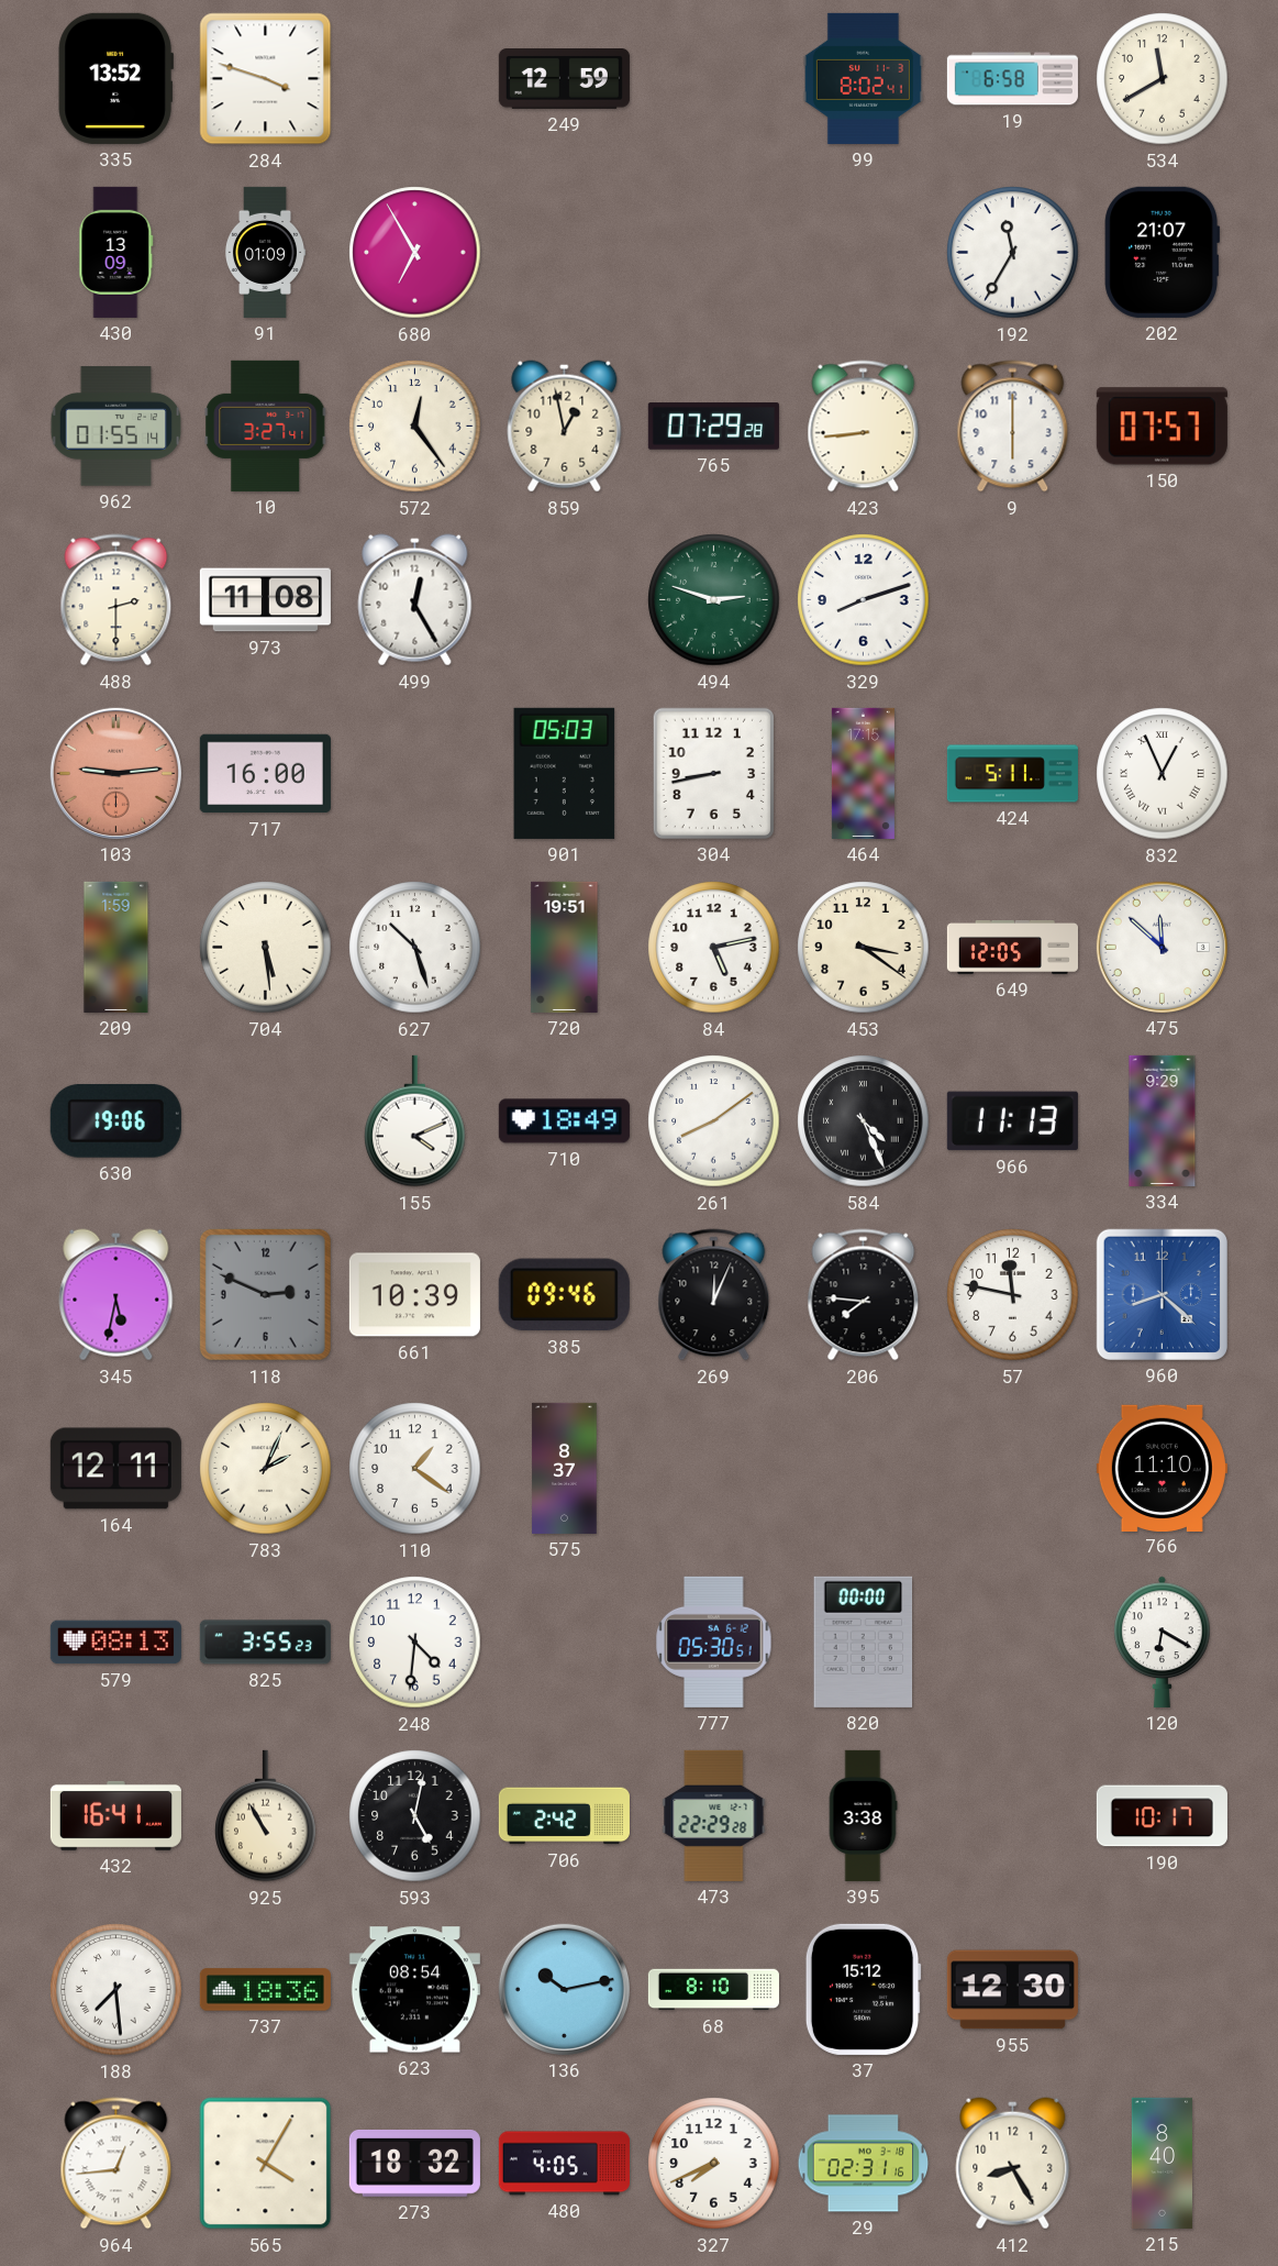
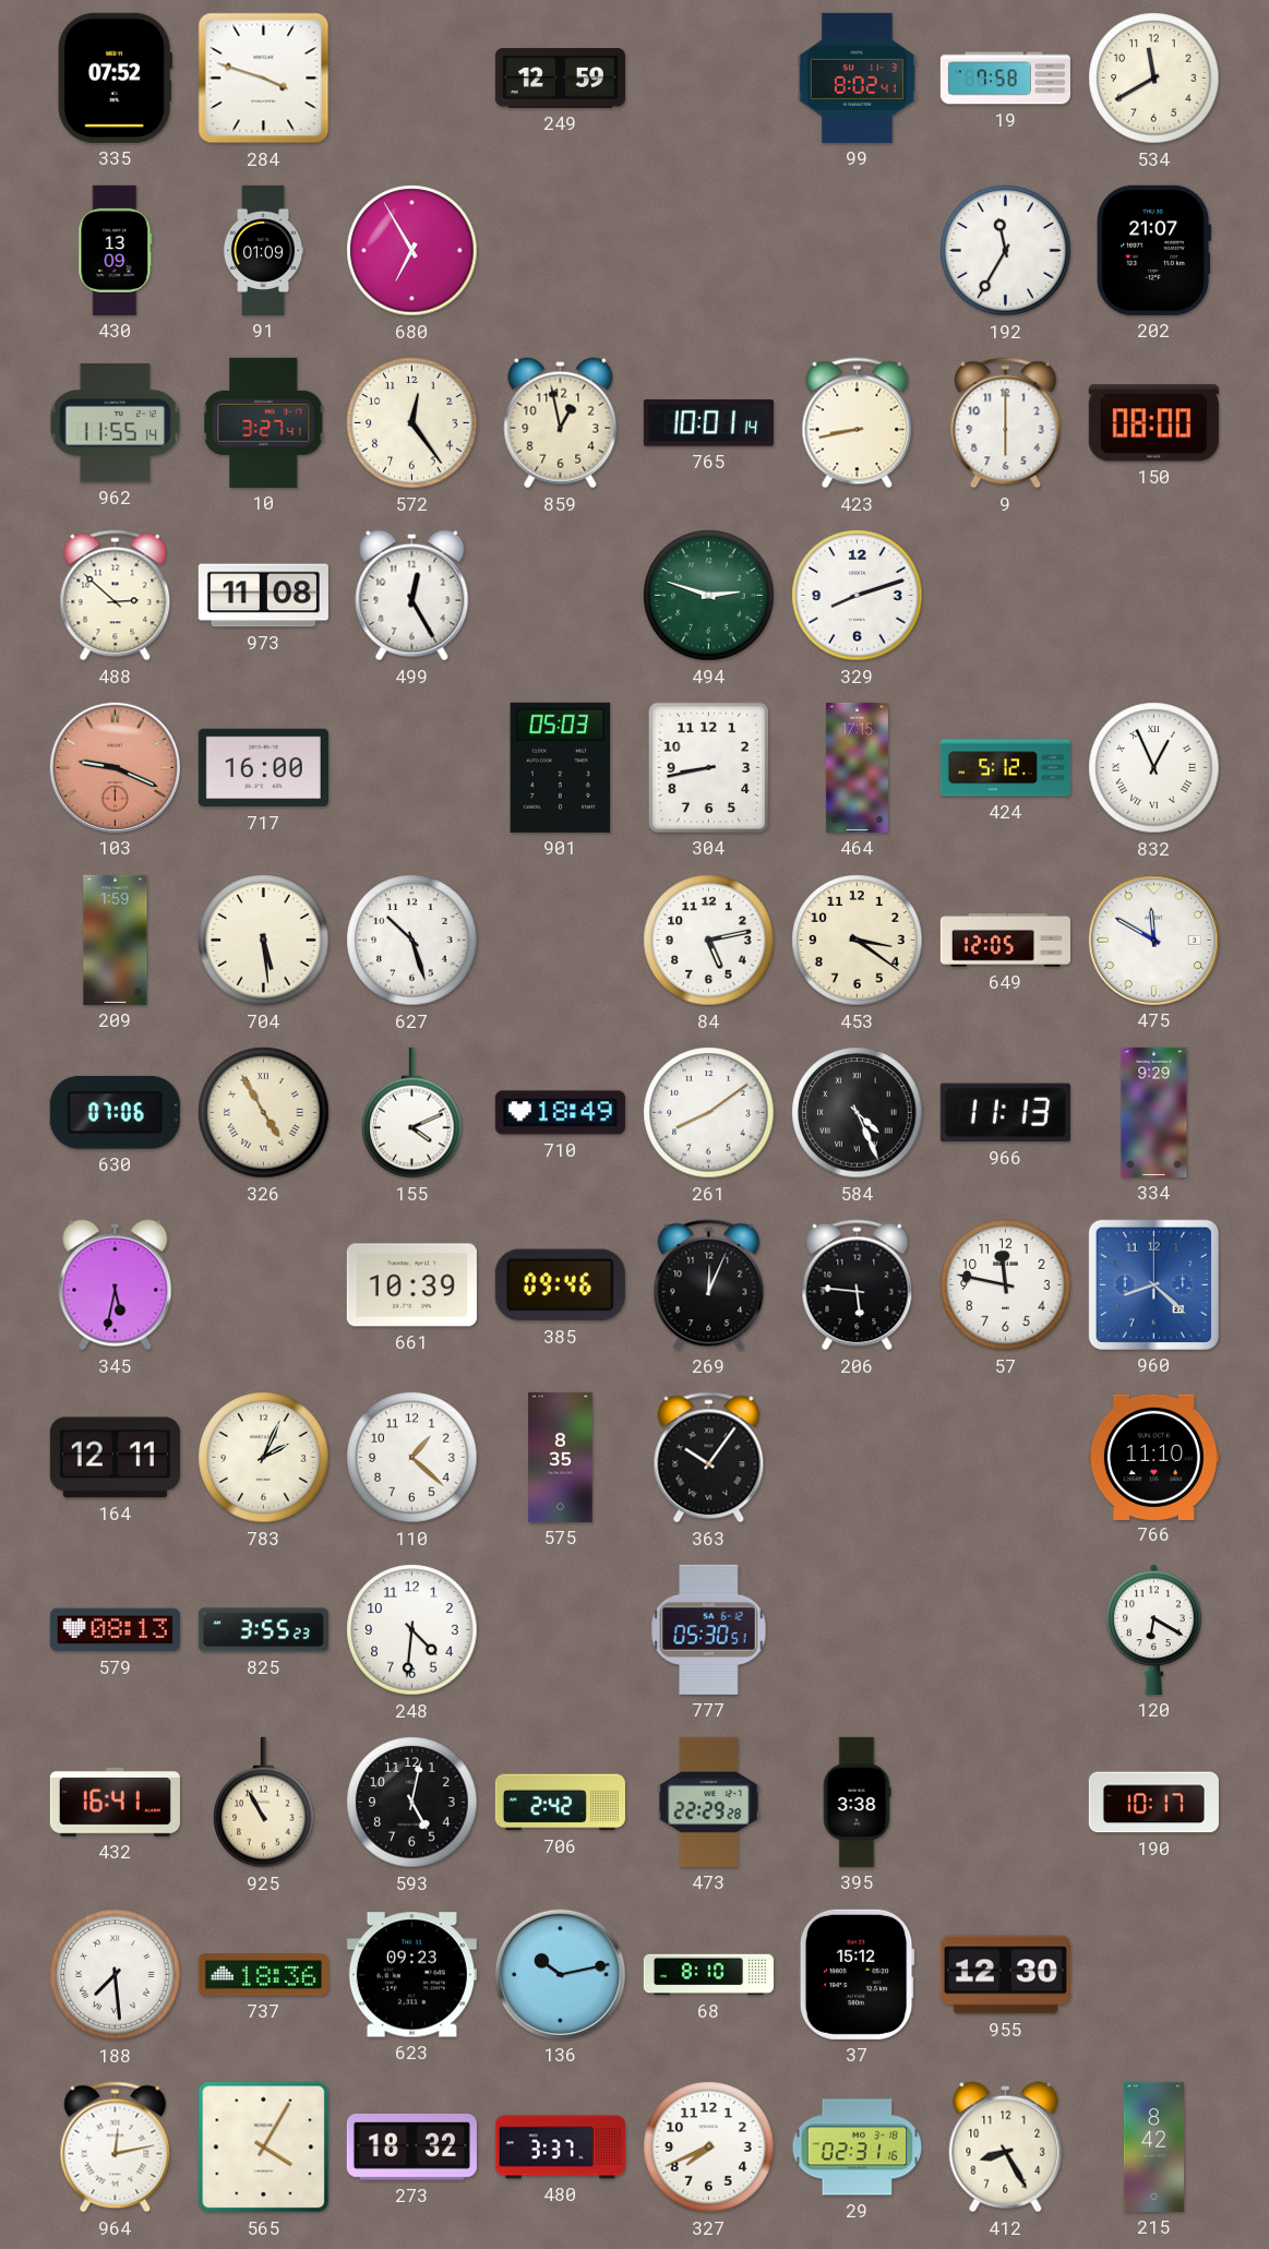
335: 13:52 -> 07:52 (115, 77)
19: 6:58 -> 7:58 (1005, 79)
962: 01:55 -> 11:55 (116, 423)
765: 07:29 -> 10:01 (708, 423)
423: 8:44 -> 8:43 (858, 423)
150: 07:57 -> 08:00 (1153, 423)
488: 2:30 -> 2:52 (116, 596)
103: 9:14 -> 9:19 (115, 767)
424: 5:11 -> 5:12 (1005, 768)
720: 19:51 -> none (565, 947)
475: 11:52 -> 11:50 (1153, 940)
630: 19:06 -> 07:06 (115, 1112)
326: none -> 4:55 (264, 1113)
118: 2:49 -> none (265, 1294)
206: 7:46 -> 5:46 (858, 1285)
110: 1:21 -> 1:22 (412, 1458)
575: 8:37 -> 8:35 (561, 1457)
363: none -> 10:06 (709, 1458)
820: 00:00 -> none (864, 1642)
623: 08:54 -> 09:23 (411, 1975)
964: 12:44 -> 12:13 (116, 2148)
480: 4:05 -> 3:37 (560, 2148)
215: 8:40 -> 8:42 (1153, 2146)
